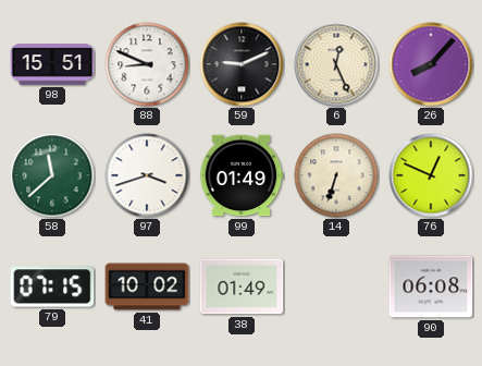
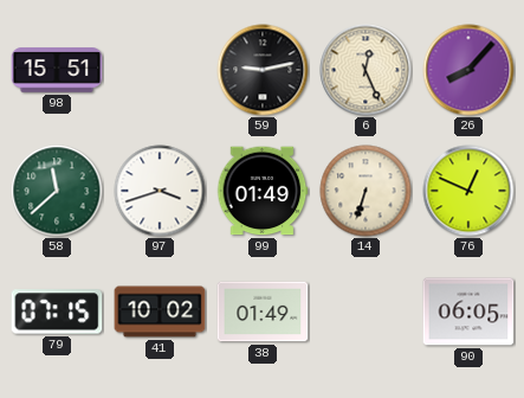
88: 8:49 -> none (147, 64)
59: 9:11 -> 9:13 (263, 70)
90: 06:08 -> 06:05 (468, 312)
